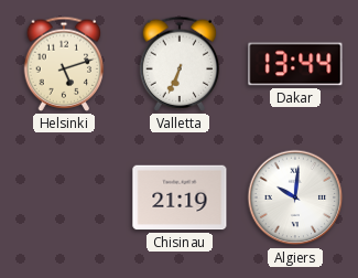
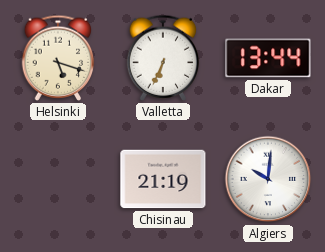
Helsinki: 5:12 -> 5:18 (58, 58)
